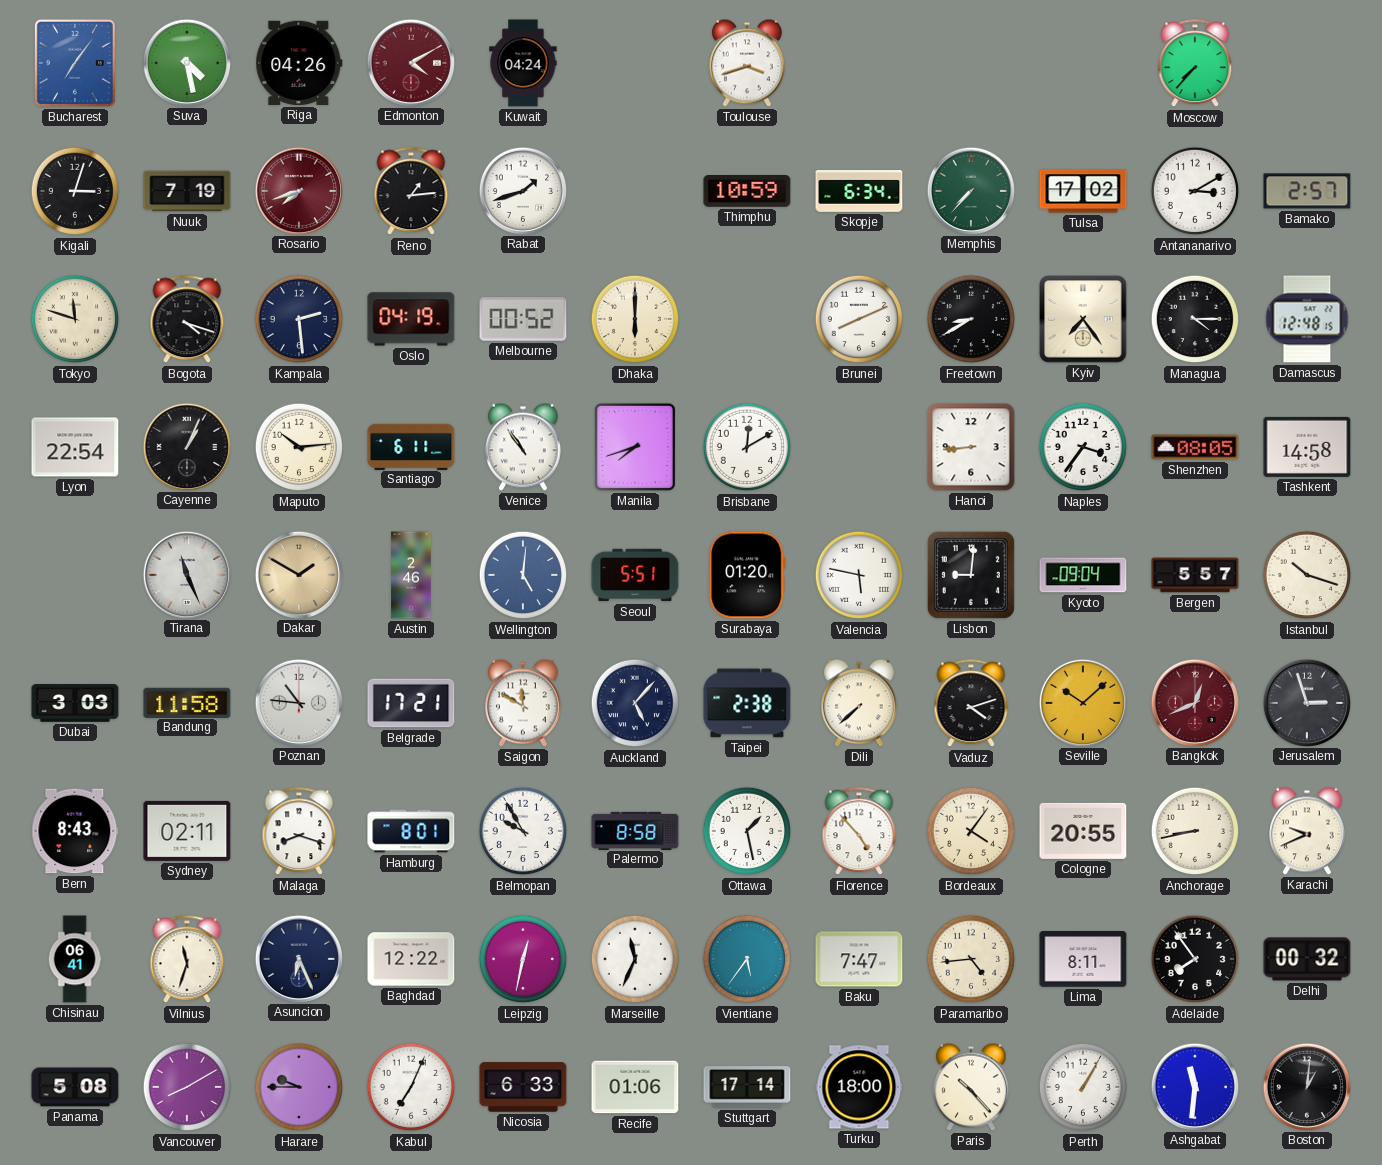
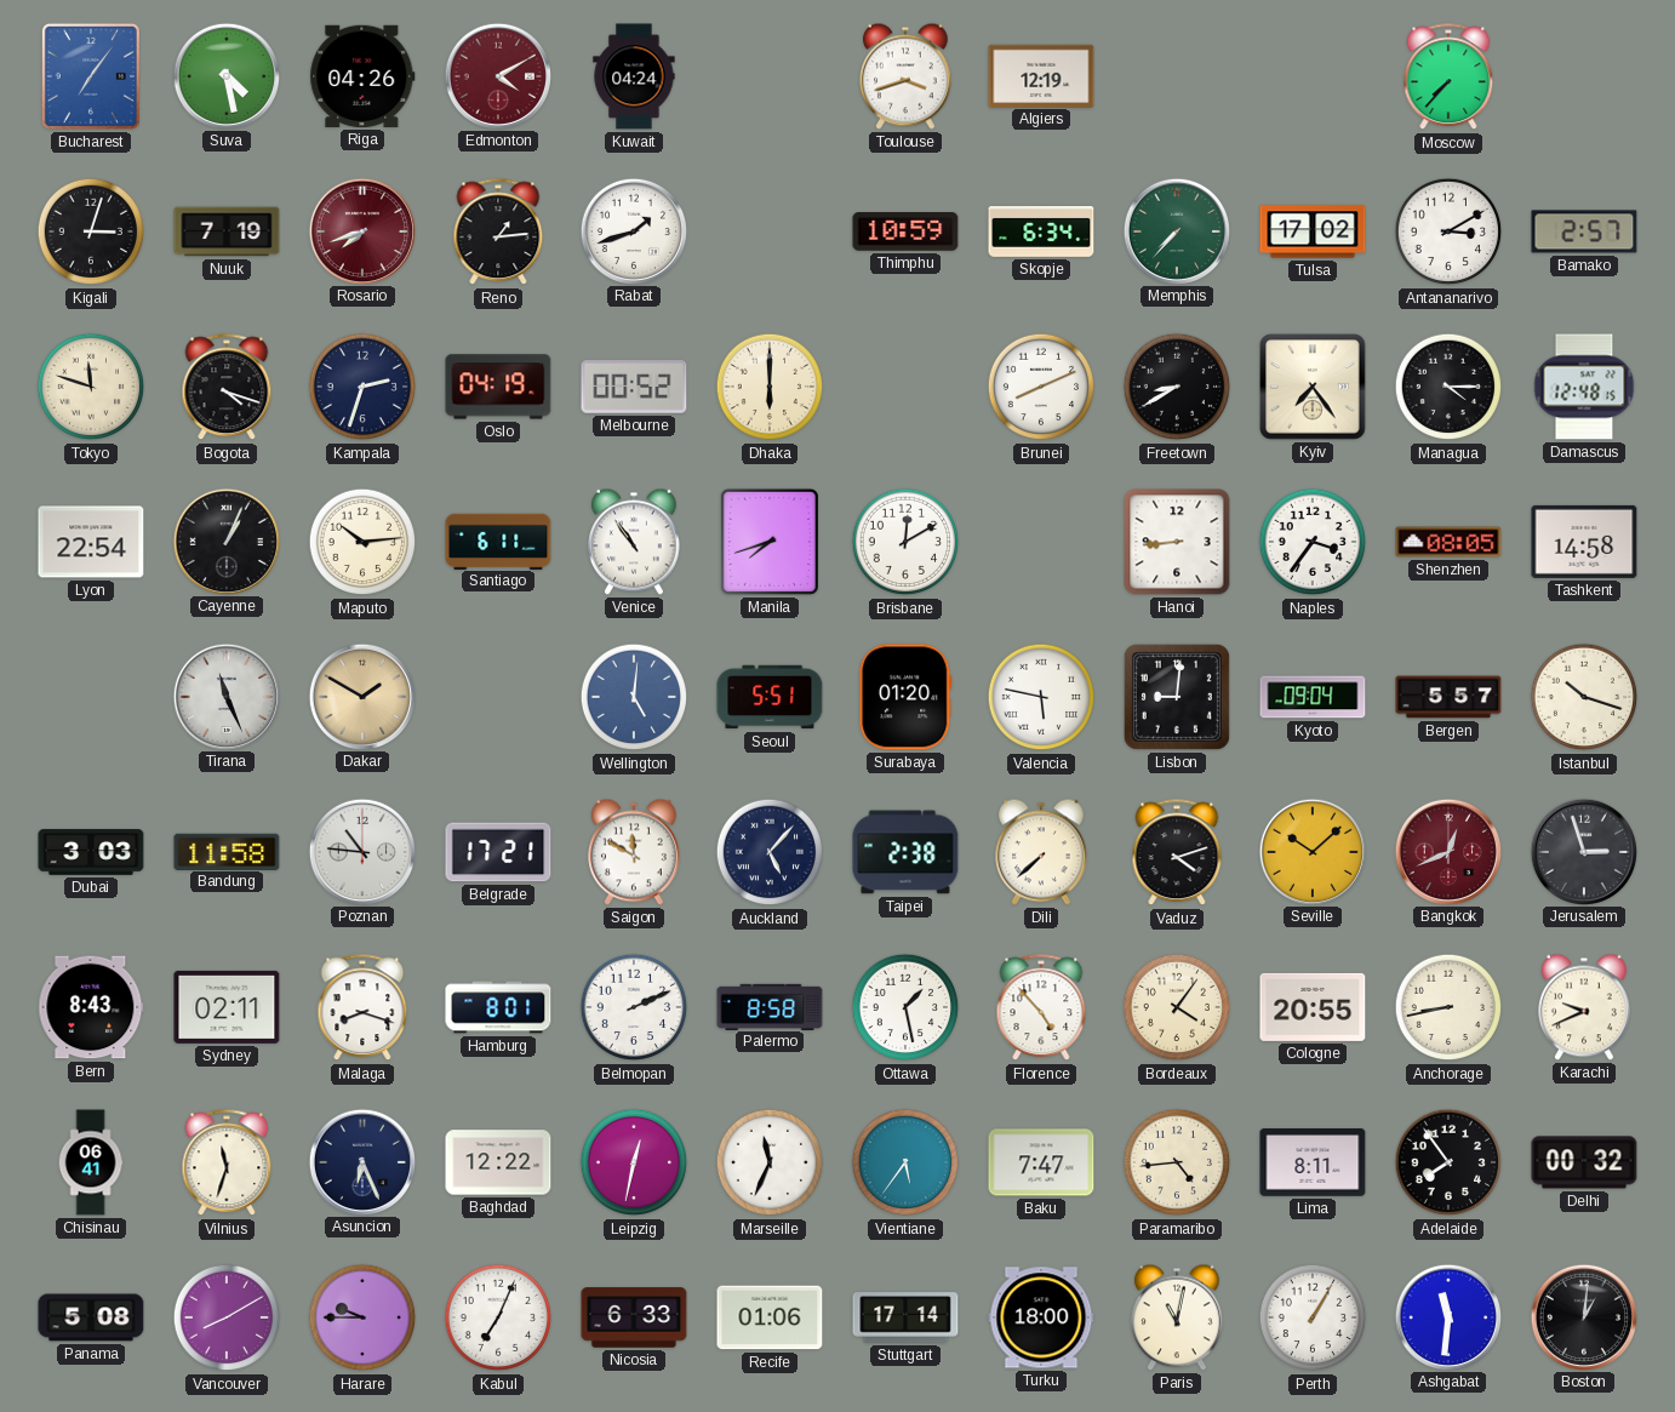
Algiers: none -> 12:19 (1041, 75)
Kampala: 2:29 -> 2:33 (362, 387)
Austin: 2:46 -> none (411, 575)
Belmopan: 9:55 -> 2:11 (634, 1007)
Paris: 10:23 -> 11:02 (1178, 1317)
